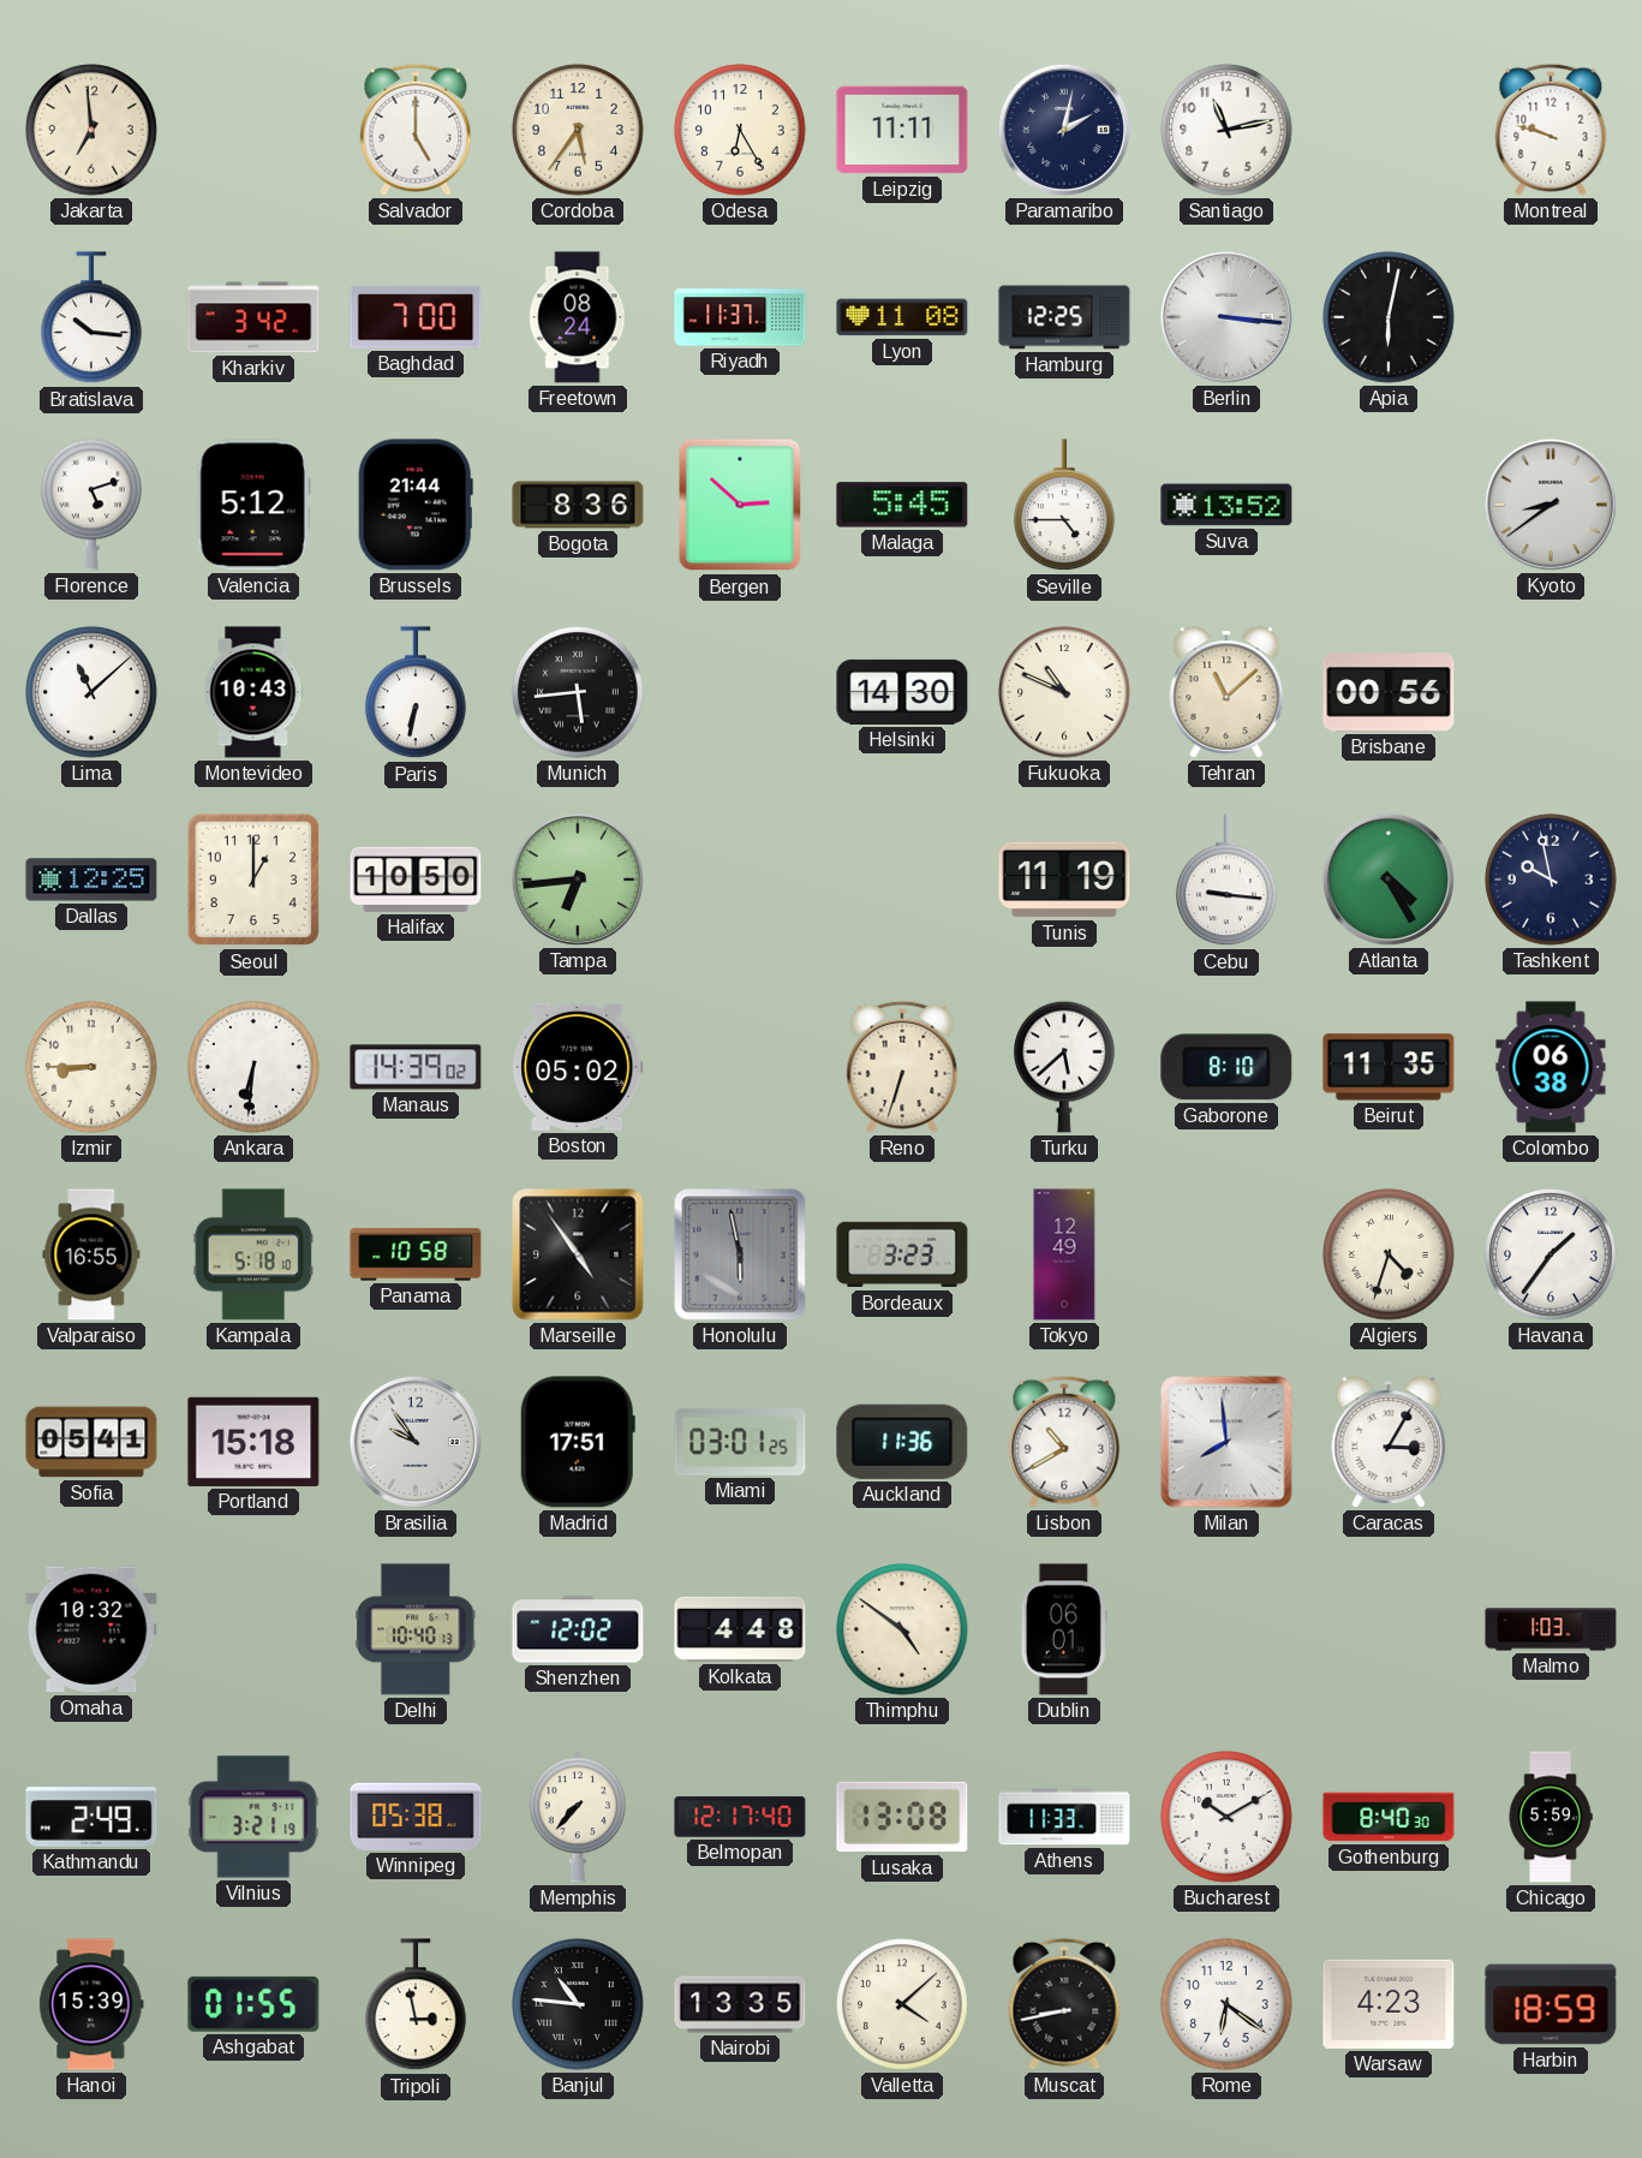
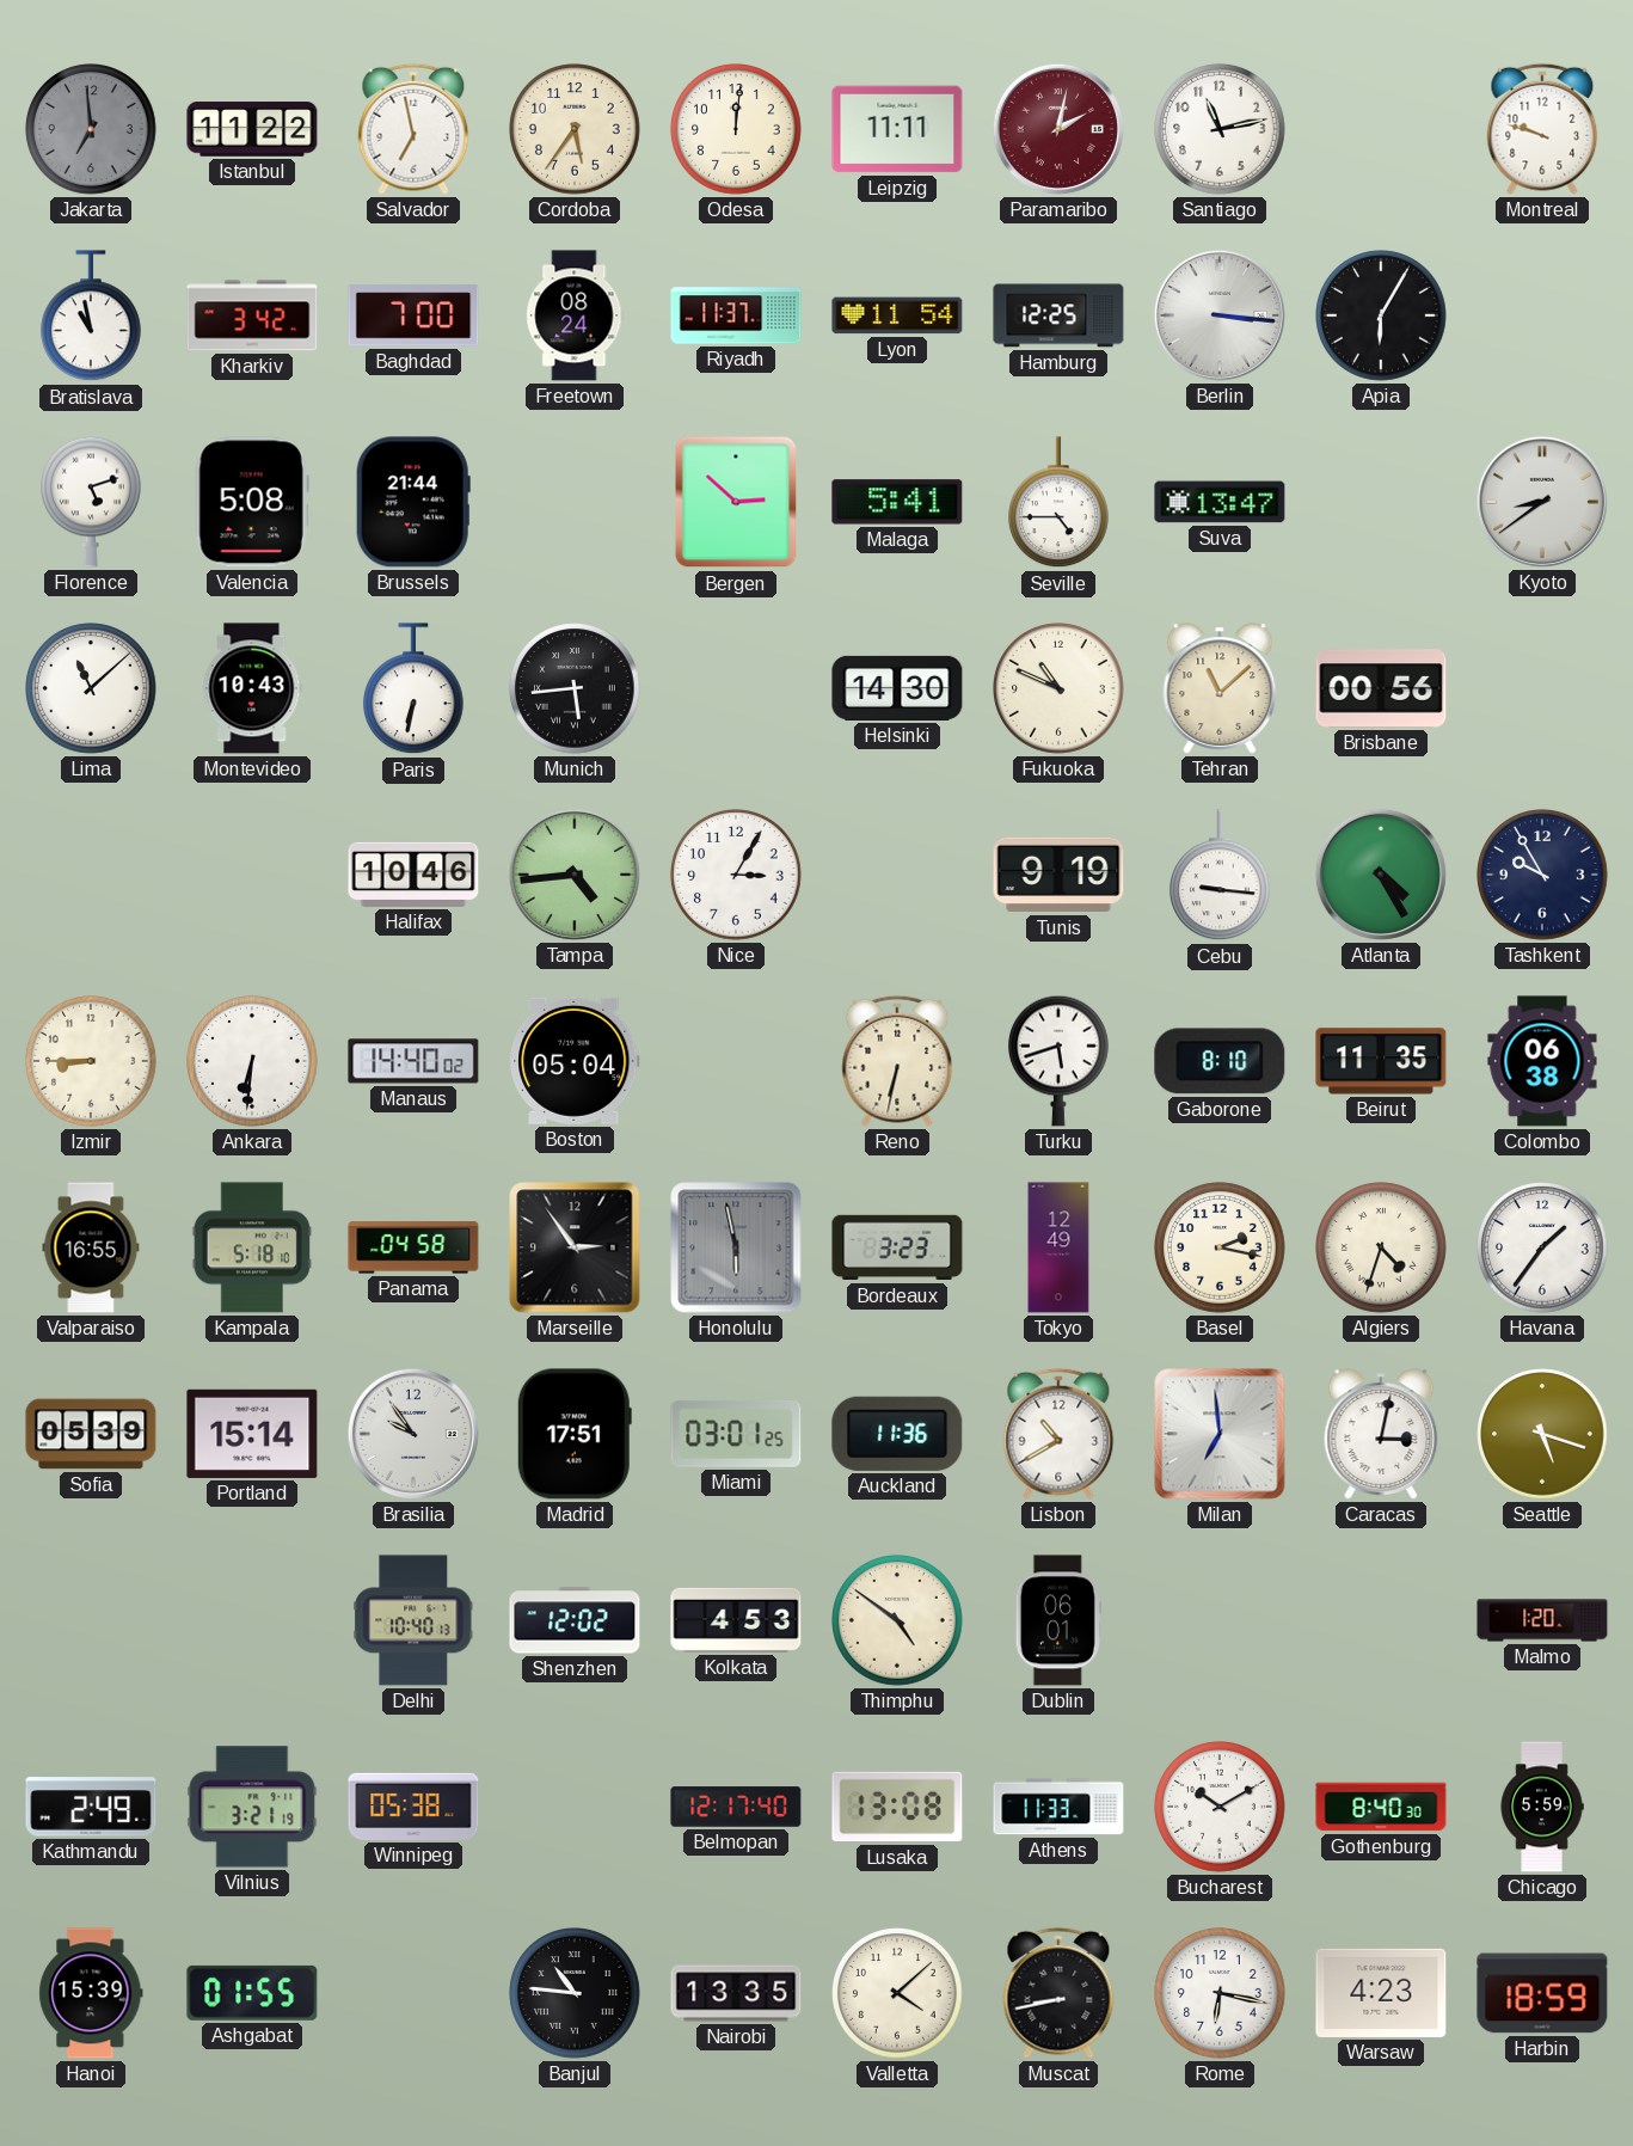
Jakarta dial: cream -> grey (91, 129)
Istanbul: none -> 11:22 (252, 129)
Salvador: 5:00 -> 6:58 (413, 129)
Odesa: 6:25 -> 12:01 (736, 129)
Paramaribo dial: navy -> burgundy (1058, 129)
Bratislava: 10:16 -> 10:58 (92, 317)
Lyon: 11:08 -> 11:54 (897, 315)
Apia: 6:02 -> 6:05 (1381, 315)
Valencia: 5:12 -> 5:08 (252, 502)
Bogota: 8:36 -> none (578, 505)
Malaga: 5:45 -> 5:41 (897, 502)
Suva: 13:52 -> 13:47 (1220, 502)
Dallas: 12:25 -> none (91, 880)
Seoul: 1:00 -> none (253, 880)
Halifax: 10:50 -> 10:46 (413, 875)
Tampa: 6:44 -> 4:44 (575, 875)
Nice: none -> 3:05 (736, 875)
Tunis: 11:19 -> 9:19 (1058, 875)
Tashkent: 9:58 -> 9:55 (1542, 875)
Manaus: 14:39 -> 14:40 (413, 1061)
Boston: 05:02 -> 05:04 (575, 1061)
Reno: 6:33 -> 6:32 (897, 1061)
Turku: 5:38 -> 5:42 (1060, 1061)
Panama: 10:58 -> 04:58 (413, 1247)
Marseille: 4:54 -> 2:54 (575, 1247)
Basel: none -> 2:17 (1220, 1247)
Sofia: 05:41 -> 05:39 (91, 1434)
Portland: 15:18 -> 15:14 (252, 1434)
Milan: 7:59 -> 6:59 (1220, 1434)
Caracas: 3:05 -> 3:02 (1381, 1434)
Seattle: none -> 5:18 (1542, 1434)
Omaha: 10:32 -> none (91, 1629)
Kolkata: 4:48 -> 4:53 (736, 1620)
Malmo: 1:03 -> 1:20 (1542, 1620)
Memphis: 7:37 -> none (578, 1817)
Tripoli: 2:58 -> none (417, 2005)
Rome: 6:21 -> 6:17 (1220, 1993)
